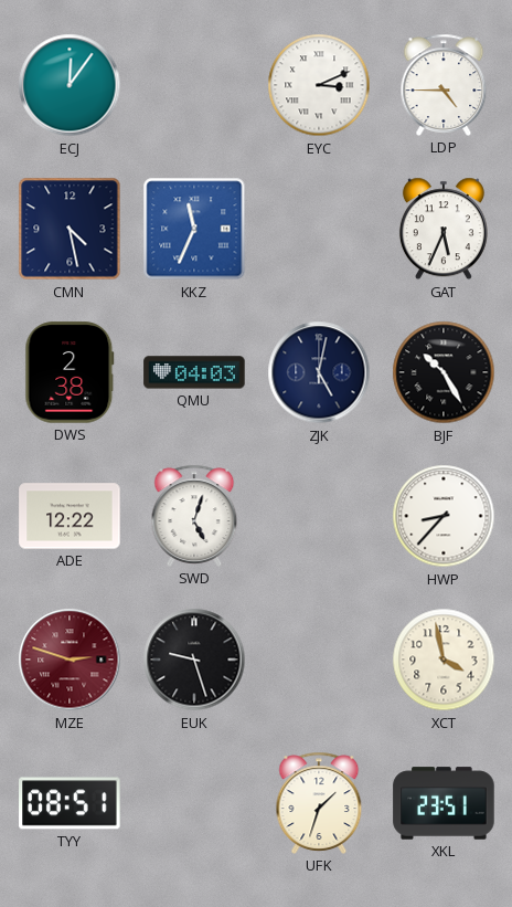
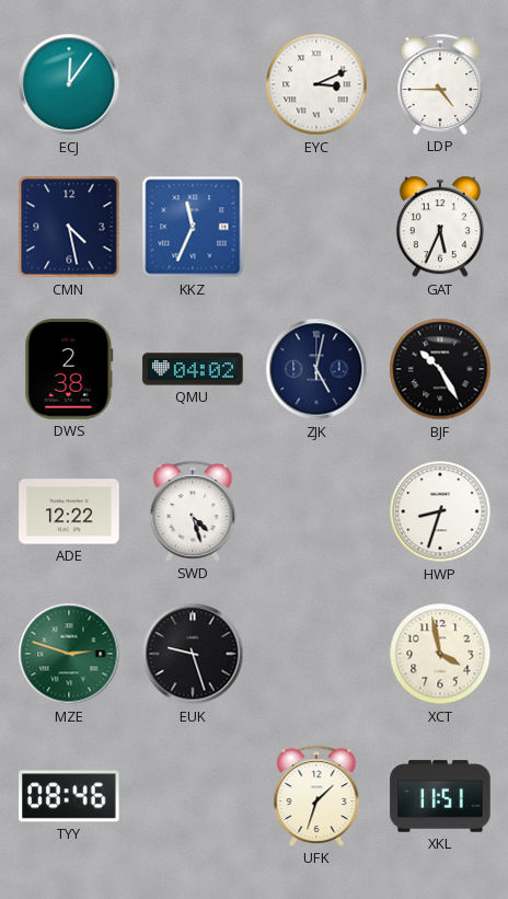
QMU: 04:03 -> 04:02 (193, 369)
SWD: 5:03 -> 4:27 (193, 511)
HWP: 8:37 -> 8:33 (440, 511)
MZE dial: burgundy -> green (69, 654)
TYY: 08:51 -> 08:46 (69, 796)
XKL: 23:51 -> 11:51 (440, 796)
